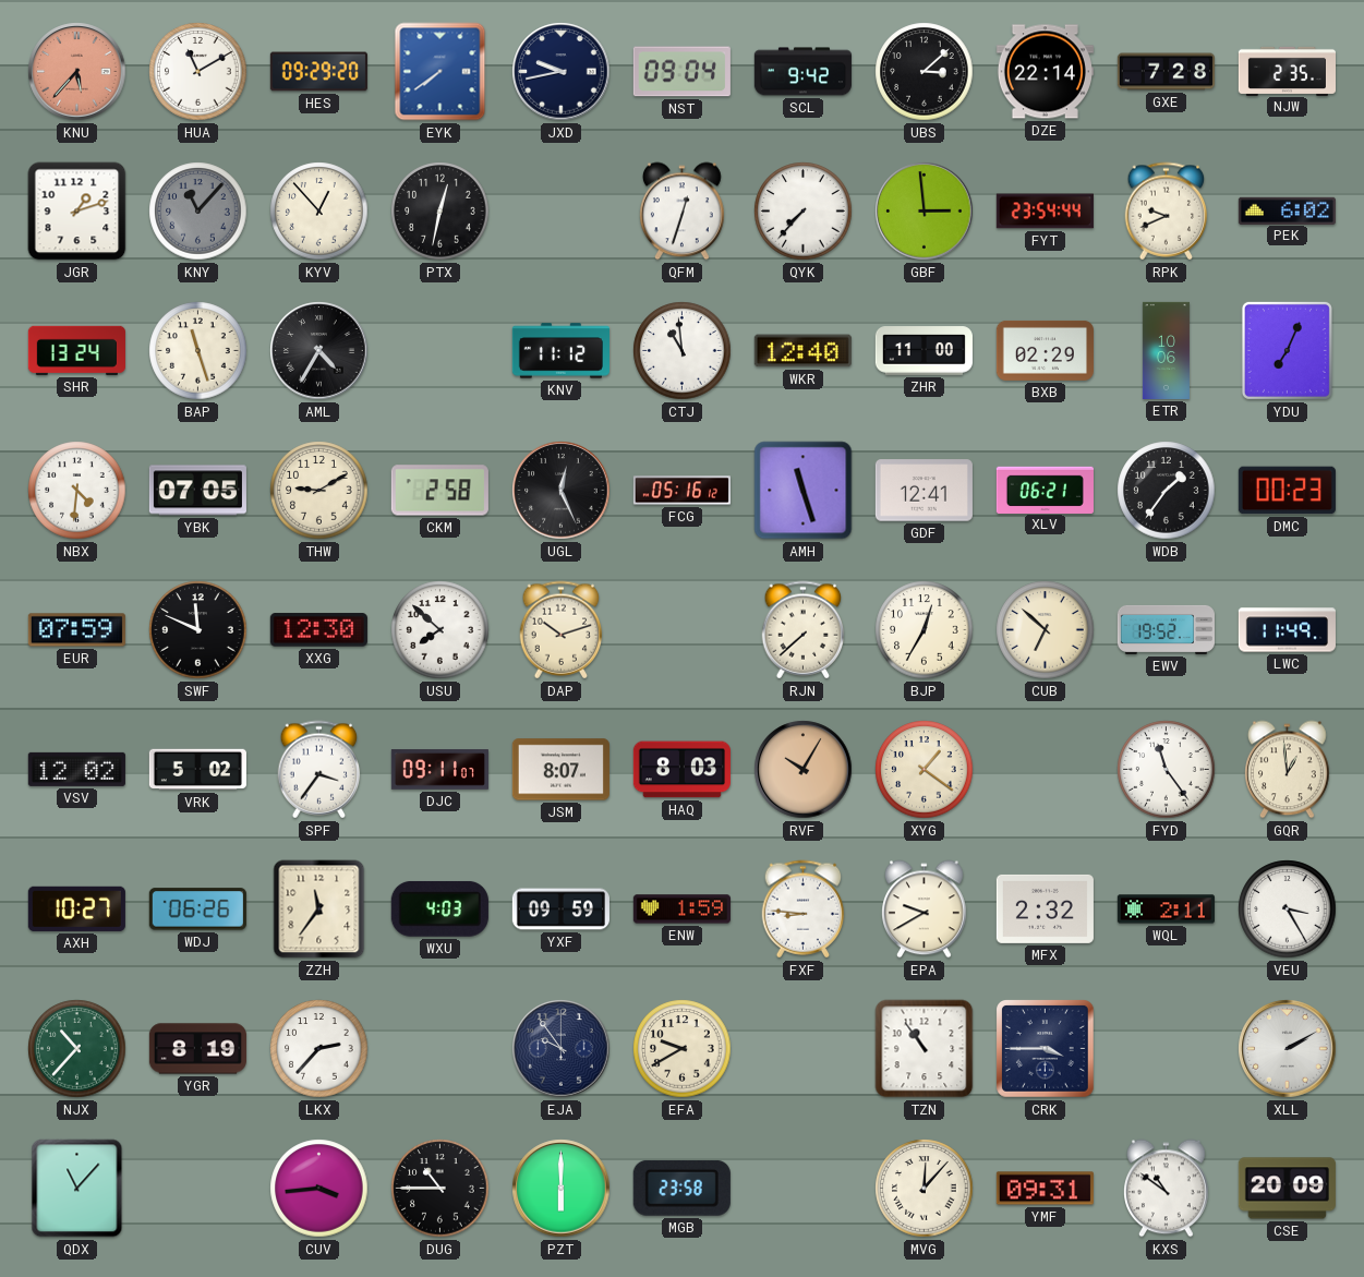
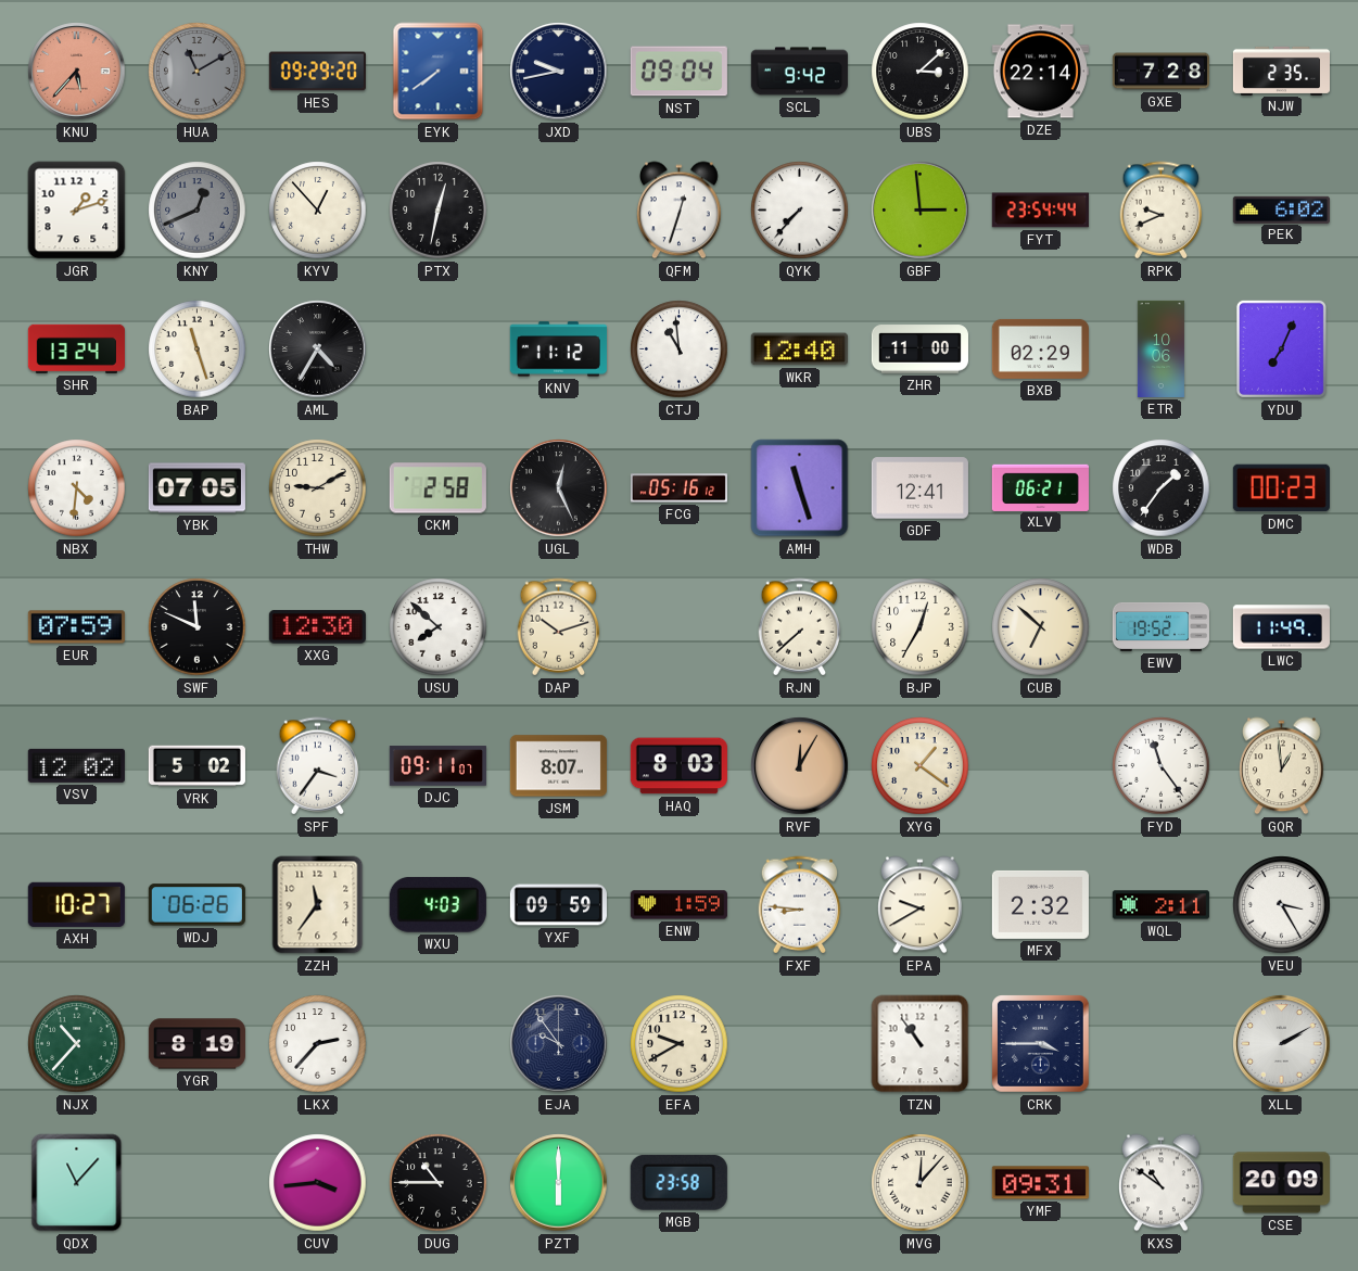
HUA dial: white -> grey (198, 72)
KNY: 11:07 -> 12:41 (198, 211)
RVF: 10:05 -> 12:05 (800, 766)
